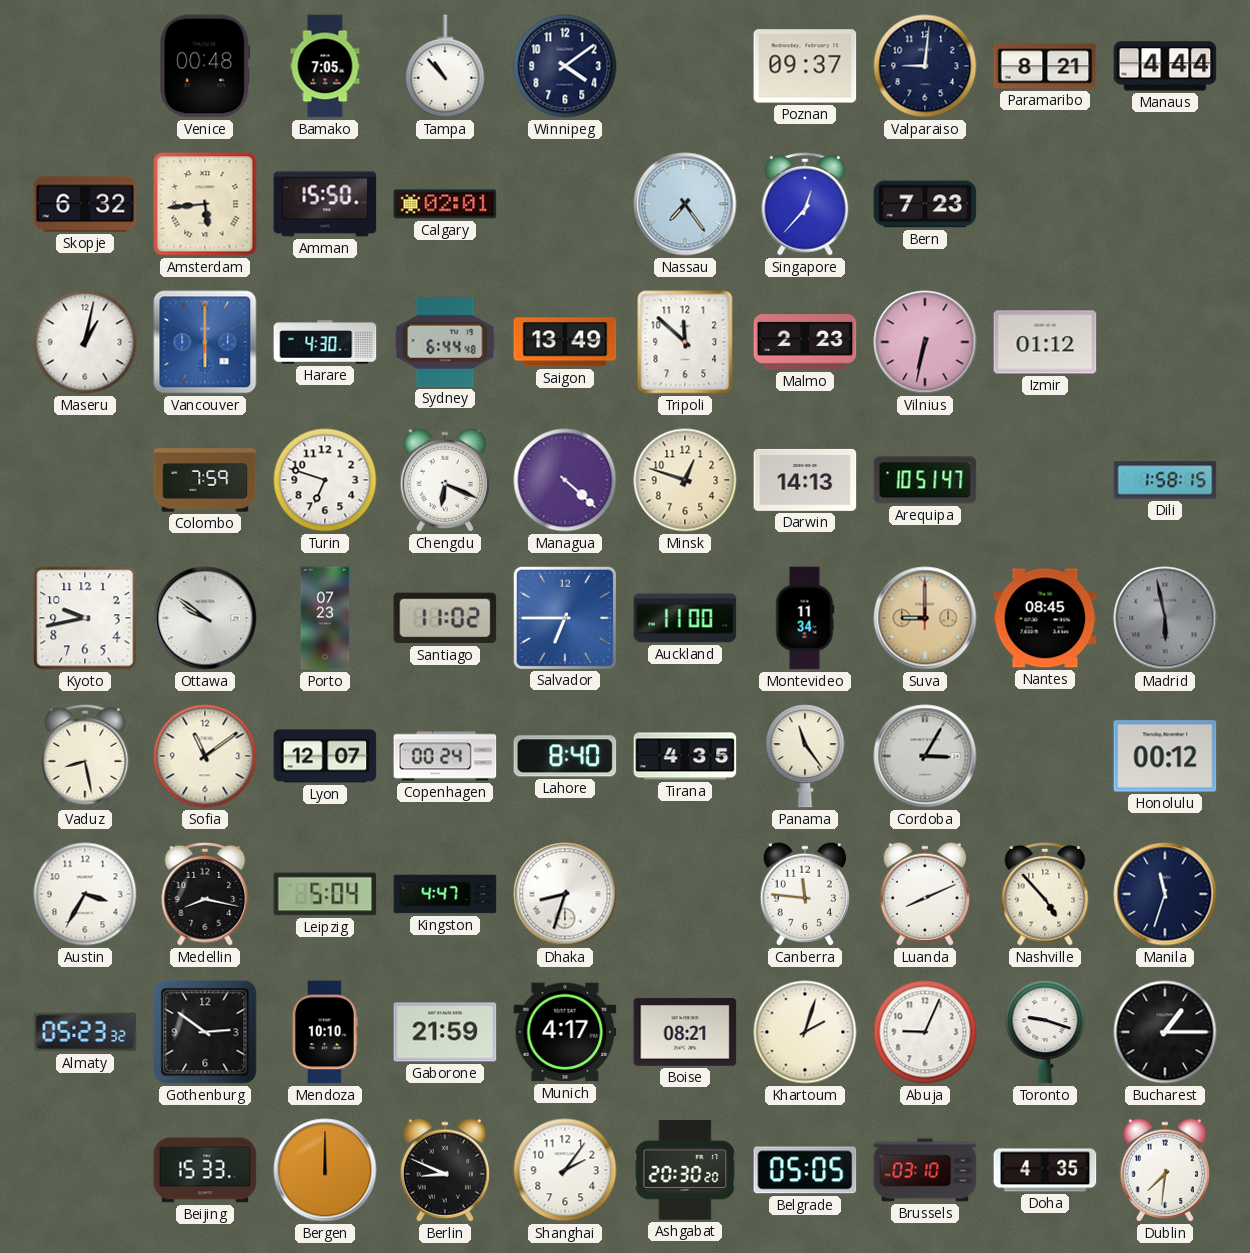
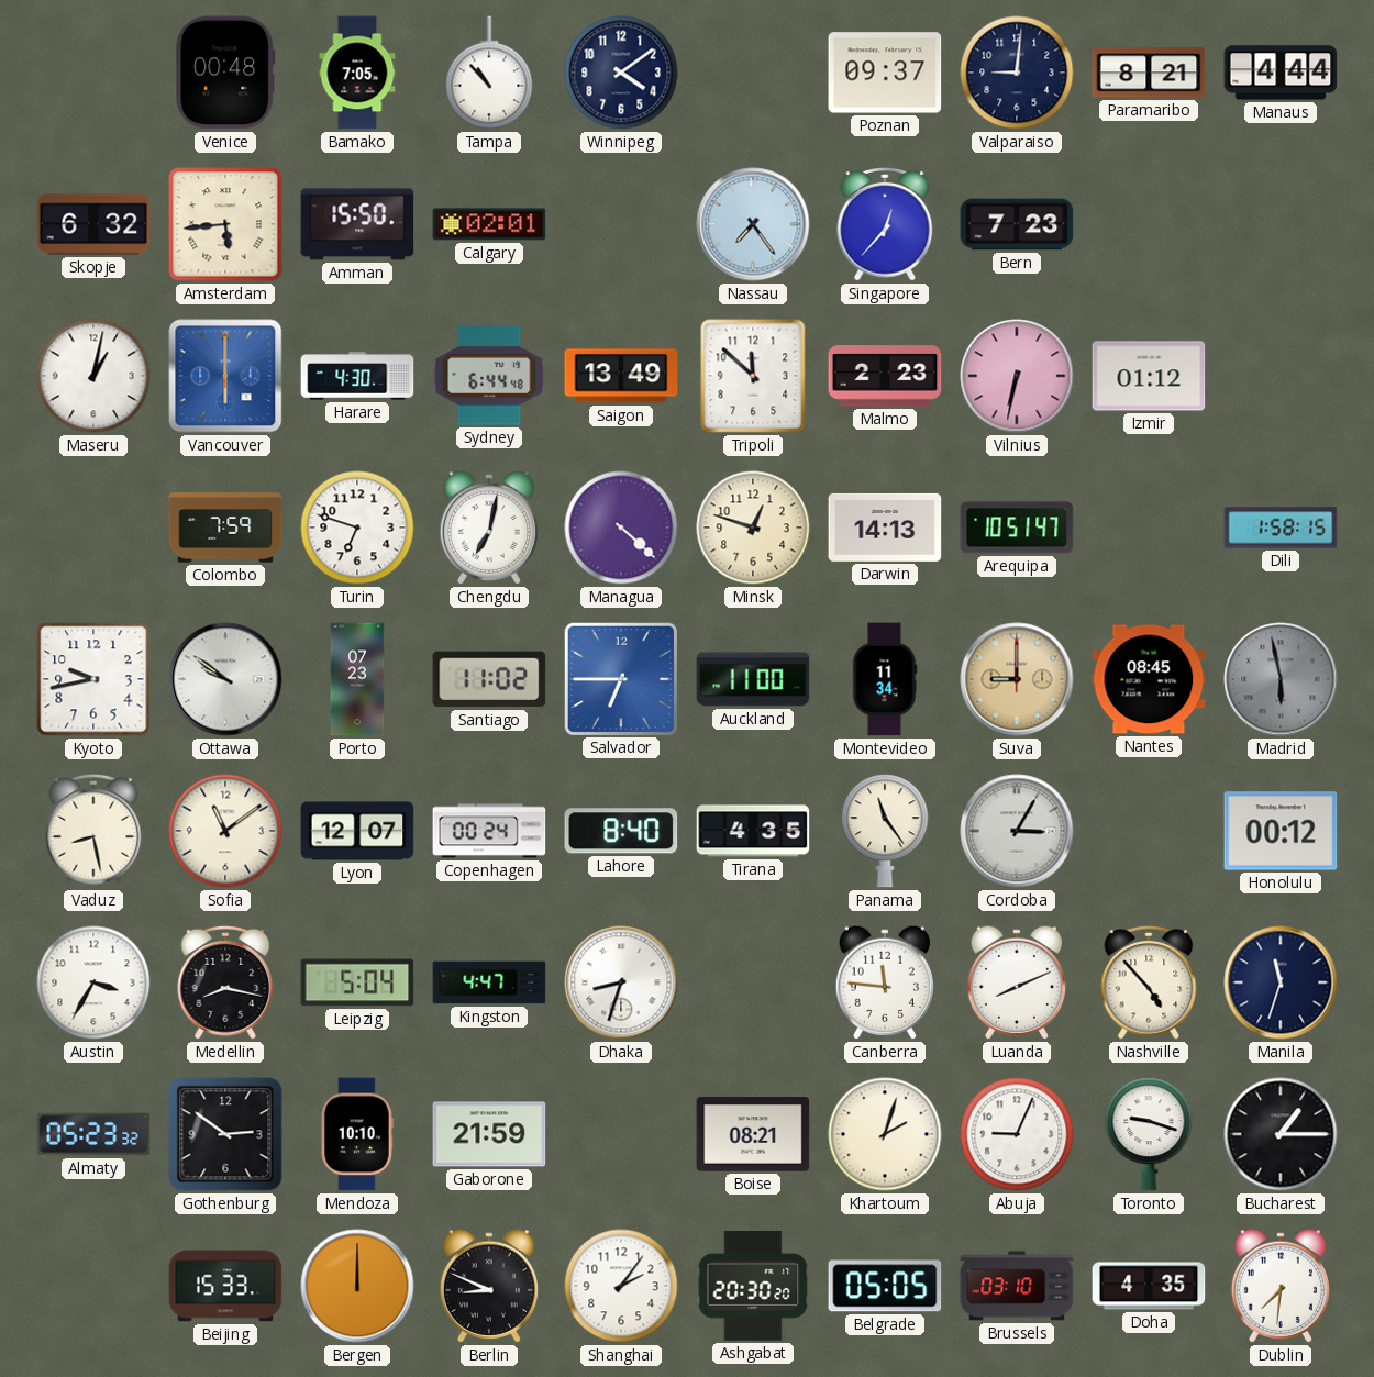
Chengdu: 6:19 -> 7:02 (489, 528)
Munich: 4:17 -> none (565, 1032)
